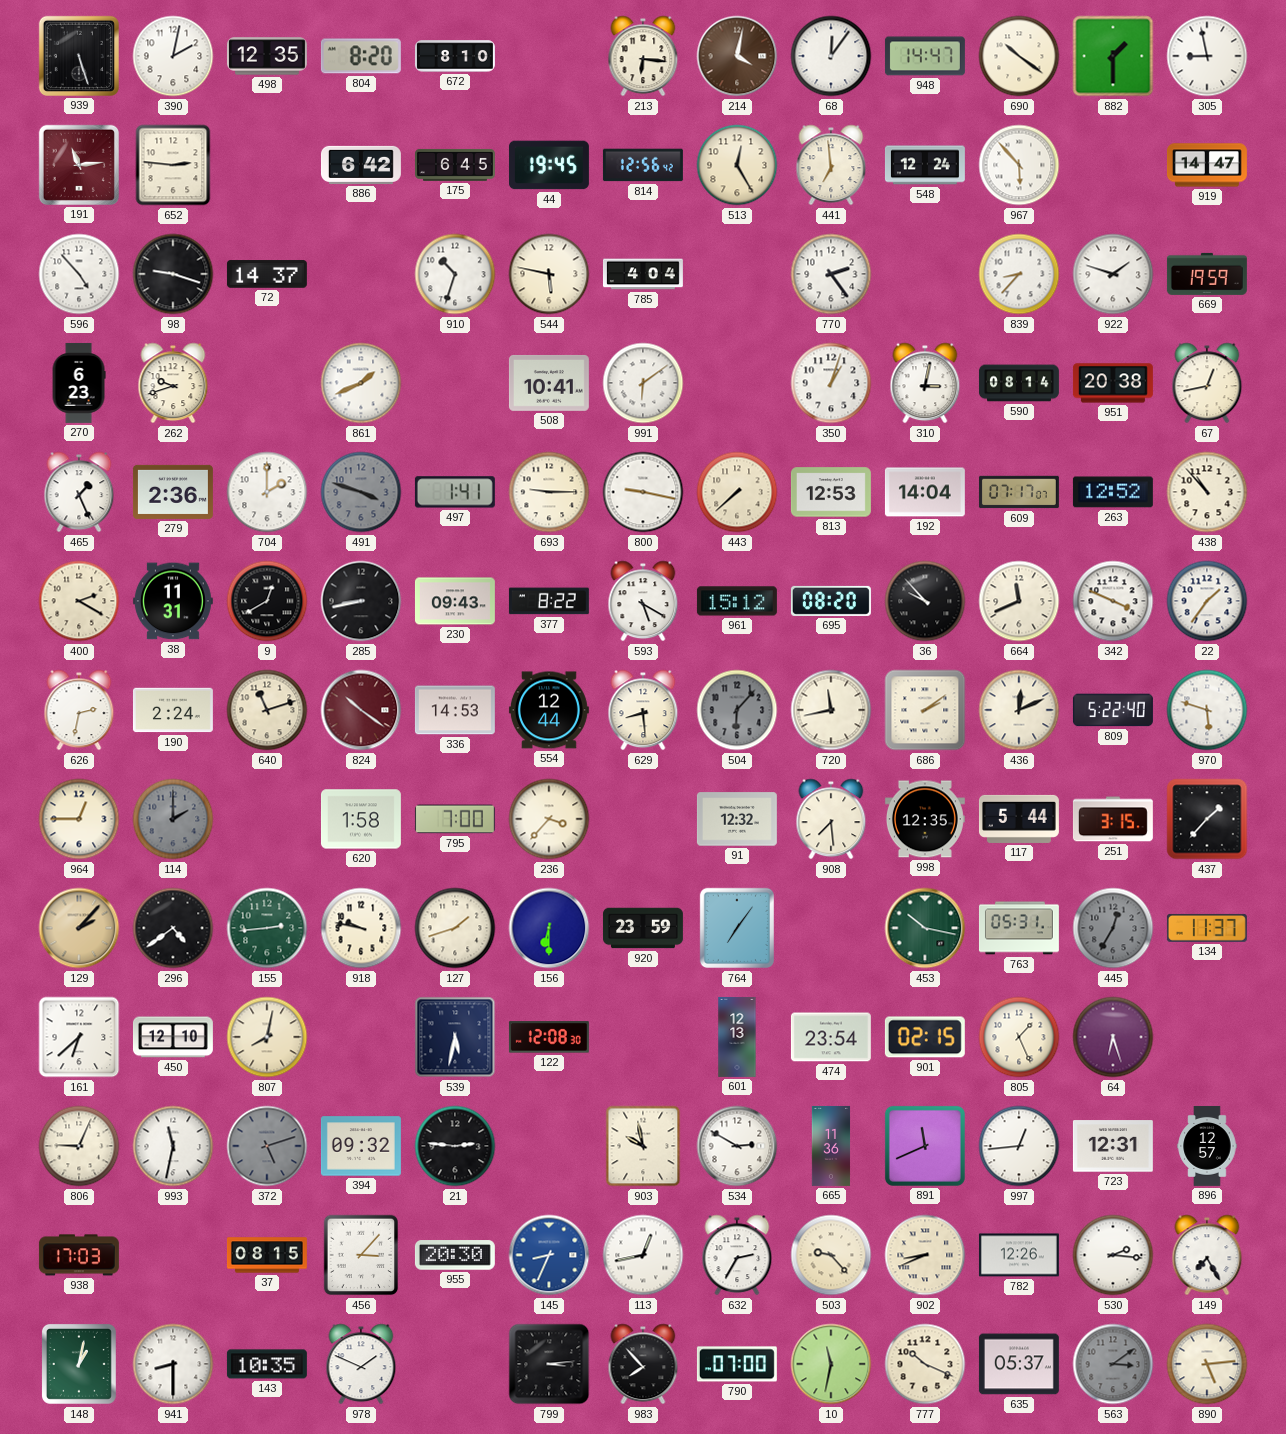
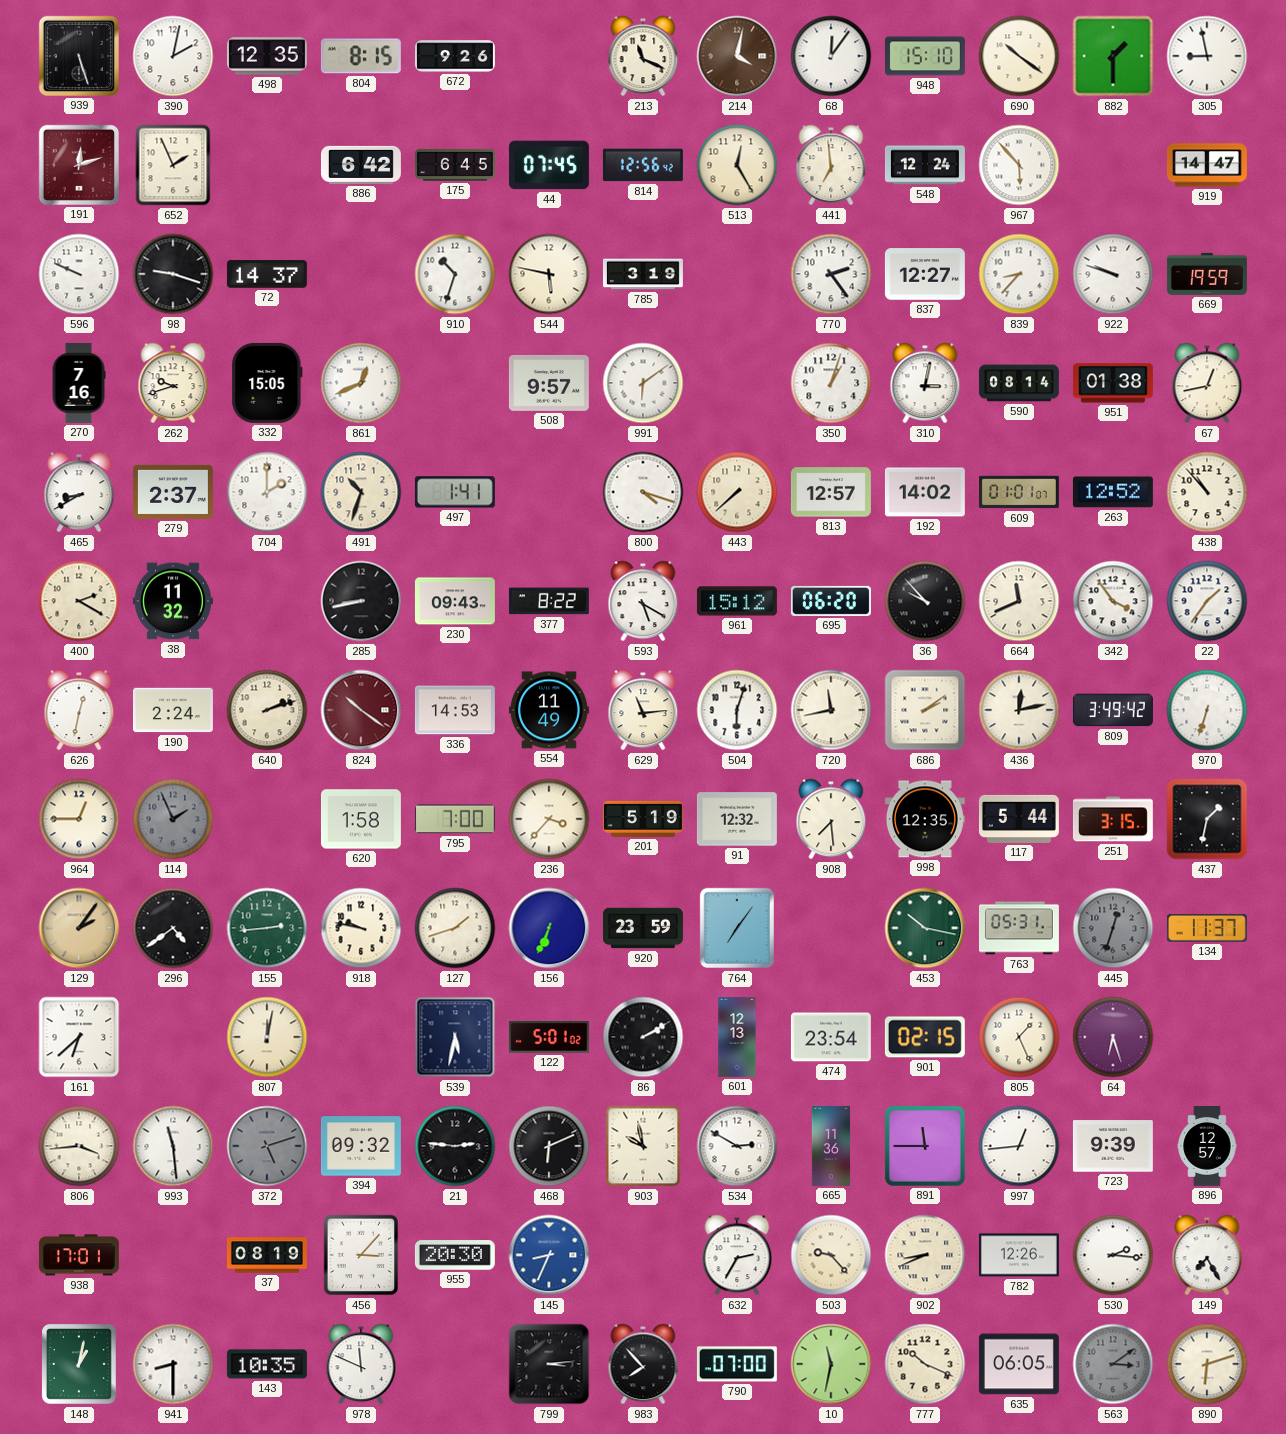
804: 8:20 -> 8:15 (361, 56)
672: 8:10 -> 9:26 (455, 56)
213: 6:16 -> 11:19 (643, 56)
948: 14:47 -> 15:10 (925, 56)
191: 11:14 -> 12:12 (79, 165)
652: 2:46 -> 1:56 (173, 165)
44: 19:45 -> 07:45 (549, 165)
596: 4:53 -> 9:49 (79, 274)
785: 4:04 -> 3:19 (643, 274)
837: none -> 12:27 (925, 274)
922: 1:48 -> 9:48 (1113, 274)
270: 6:23 -> 7:16 (79, 383)
332: none -> 15:05 (267, 383)
861: 1:41 -> 12:41 (361, 383)
508: 10:41 -> 9:57 (549, 383)
951: 20:38 -> 01:38 (1113, 383)
465: 1:26 -> 8:40 (79, 492)
279: 2:36 -> 2:37 (173, 492)
491: 3:48 -> 10:33 (361, 492)
491 dial: grey -> cream (361, 492)
693: 9:15 -> none (549, 492)
800: 9:17 -> 4:18 (643, 492)
813: 12:53 -> 12:57 (831, 492)
192: 14:04 -> 14:02 (925, 492)
609: 07:17 -> 01:01 (1019, 492)
38: 11:31 -> 11:32 (173, 601)
9: 12:40 -> none (267, 601)
695: 08:20 -> 06:20 (831, 601)
342: 3:49 -> 3:54 (1113, 601)
626: 2:32 -> 12:32 (79, 710)
640: 11:12 -> 2:12 (267, 710)
554: 12:44 -> 11:49 (549, 710)
629: 8:29 -> 11:14 (643, 710)
504: 6:07 -> 6:03 (737, 710)
504 dial: grey -> white (737, 710)
436: 12:11 -> 12:13 (1019, 710)
809: 5:22 -> 3:49 (1113, 710)
970: 5:48 -> 6:33 (1207, 710)
114: 2:00 -> 1:56 (173, 819)
201: none -> 5:19 (643, 819)
437: 1:37 -> 1:32 (1207, 819)
129: 2:07 -> 2:06 (79, 928)
156: 6:30 -> 6:34 (549, 928)
445: 12:35 -> 12:33 (1113, 928)
450: 12:10 -> none (173, 1037)
807: 8:02 -> 12:02 (267, 1037)
122: 12:08 -> 5:01 (549, 1037)
86: none -> 2:10 (643, 1037)
806: 9:04 -> 3:44 (79, 1146)
993: 11:32 -> 11:29 (173, 1146)
468: none -> 6:11 (549, 1146)
891: 11:41 -> 11:45 (925, 1146)
723: 12:31 -> 9:39 (1113, 1146)
938: 17:03 -> 17:01 (79, 1255)
37: 08:15 -> 08:19 (267, 1255)
113: 12:43 -> none (643, 1255)
978: 1:49 -> 11:49 (361, 1364)
635: 05:37 -> 06:05 (1019, 1364)
890: 5:14 -> 6:12 (1207, 1364)
